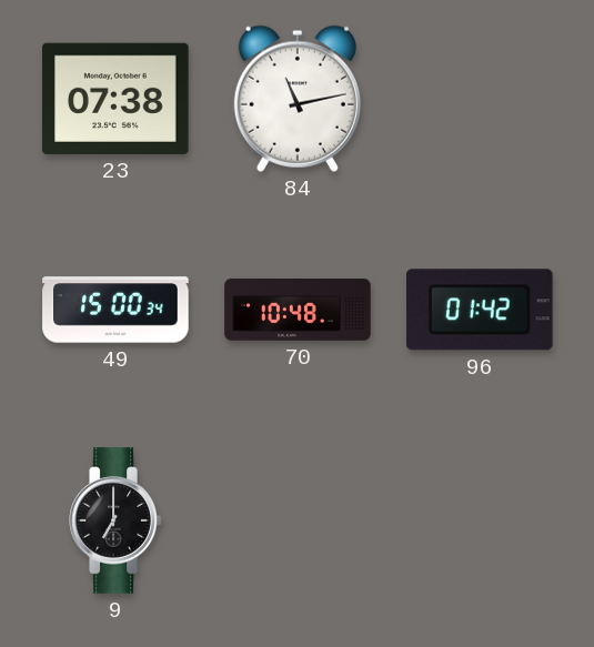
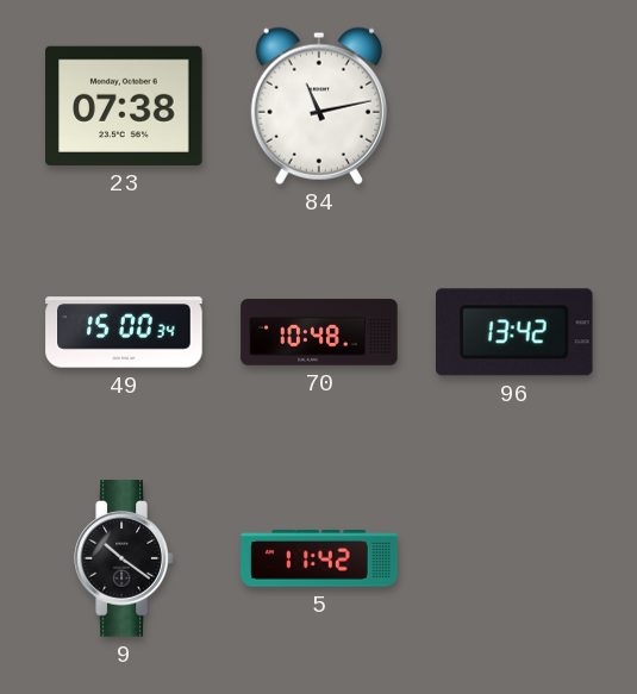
96: 01:42 -> 13:42 (516, 332)
9: 7:00 -> 10:21 (124, 558)
5: none -> 11:42 (319, 558)
